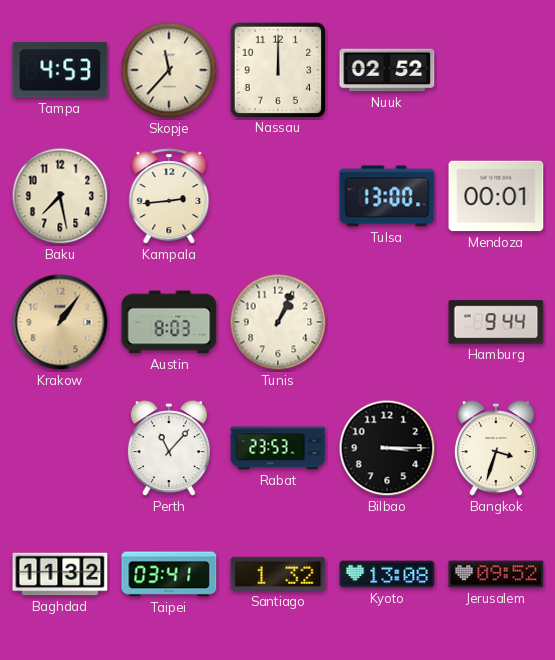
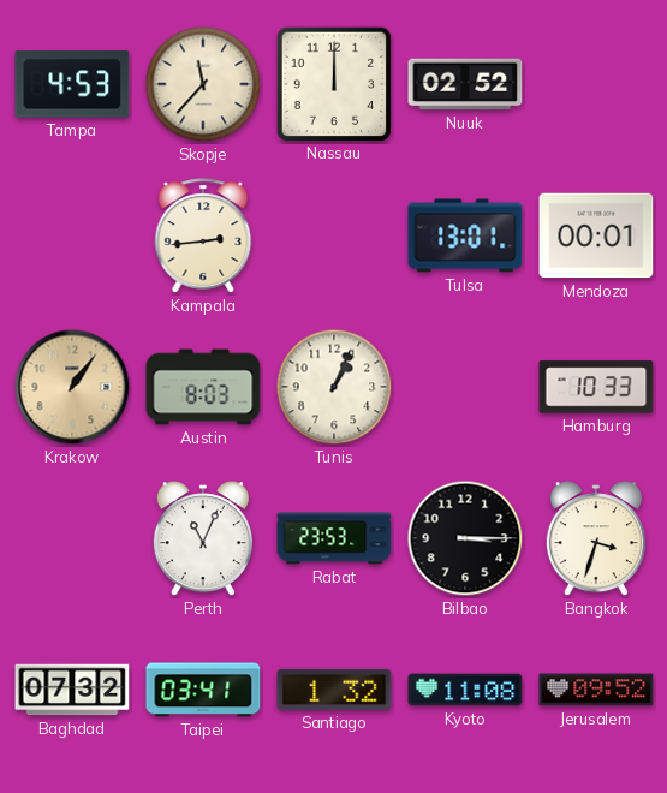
Baku: 7:28 -> none (60, 196)
Tulsa: 13:00 -> 13:01 (465, 235)
Hamburg: 9:44 -> 10:33 (596, 387)
Perth: 11:07 -> 11:04 (203, 539)
Baghdad: 11:32 -> 07:32 (72, 690)
Kyoto: 13:08 -> 11:08 (465, 690)
